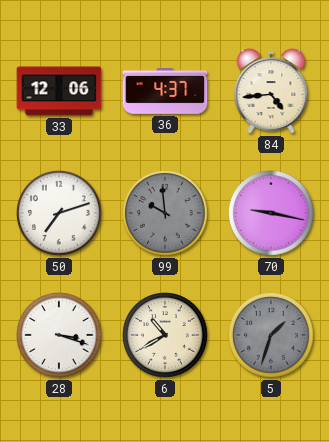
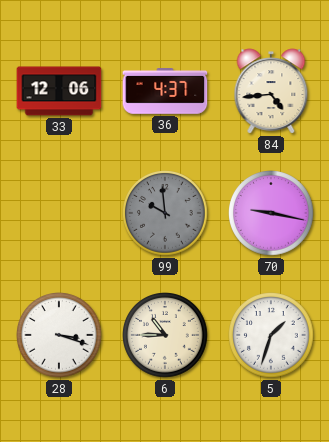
50: 7:12 -> none (60, 214)
6: 10:40 -> 10:45 (166, 336)
5 dial: grey -> white (272, 336)
